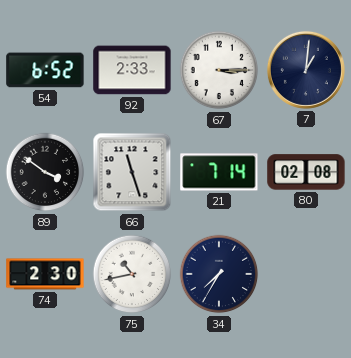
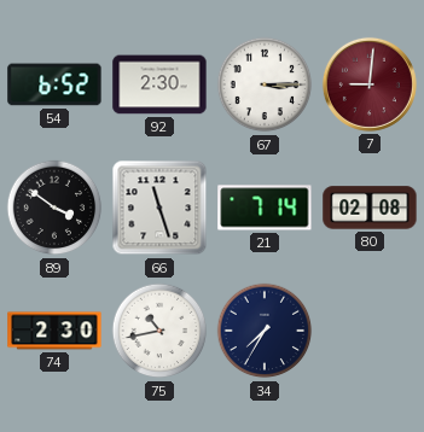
92: 2:33 -> 2:30 (159, 84)
7: 1:01 -> 9:01 (370, 84)
7 dial: navy -> burgundy (370, 84)
